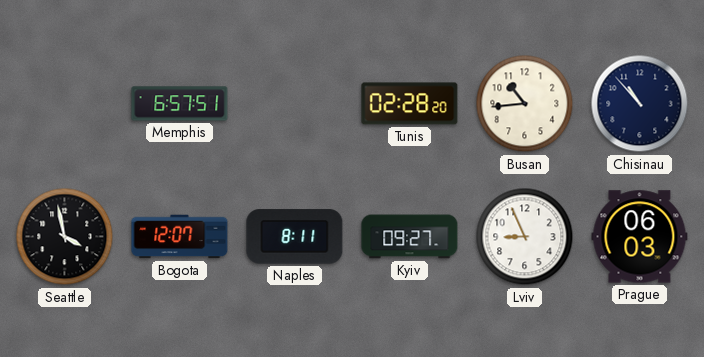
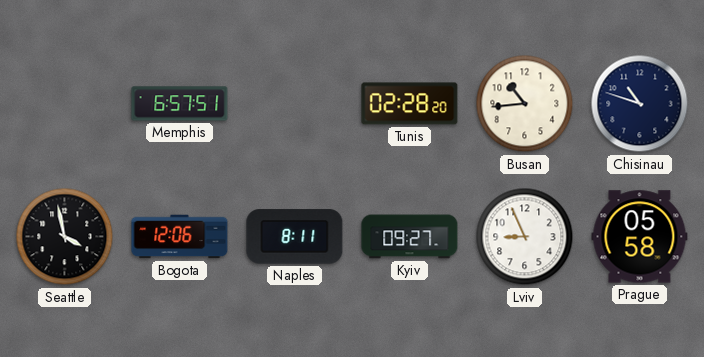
Chisinau: 10:53 -> 10:48 (640, 104)
Bogota: 12:07 -> 12:06 (180, 237)
Prague: 06:03 -> 05:58 (640, 237)
